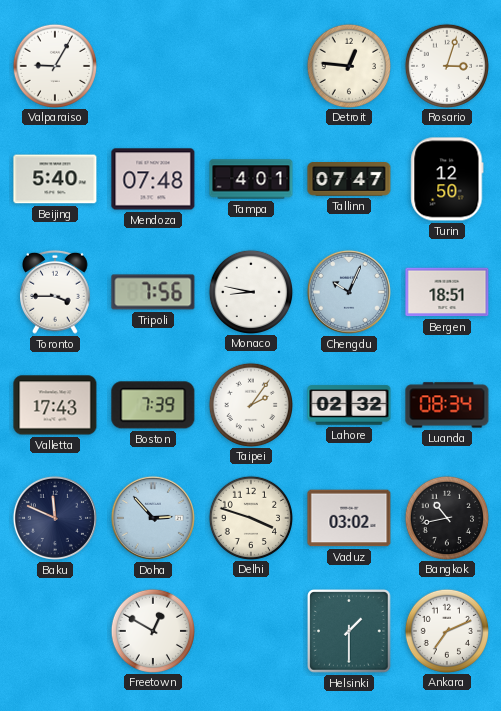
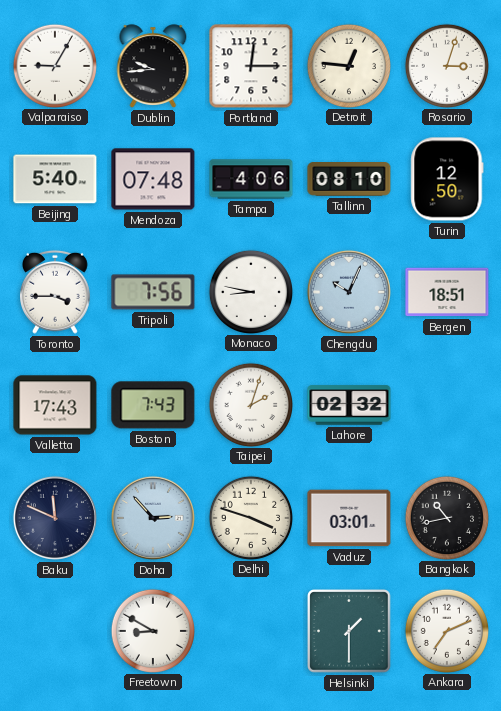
Dublin: none -> 9:44 (153, 66)
Portland: none -> 12:15 (251, 66)
Tampa: 4:01 -> 4:06 (251, 179)
Tallinn: 07:47 -> 08:10 (349, 180)
Boston: 7:39 -> 7:43 (153, 405)
Taipei: 2:06 -> 2:03 (250, 404)
Luanda: 08:34 -> none (447, 405)
Vaduz: 03:02 -> 03:01 (349, 518)
Freetown: 12:50 -> 8:50 (152, 630)
